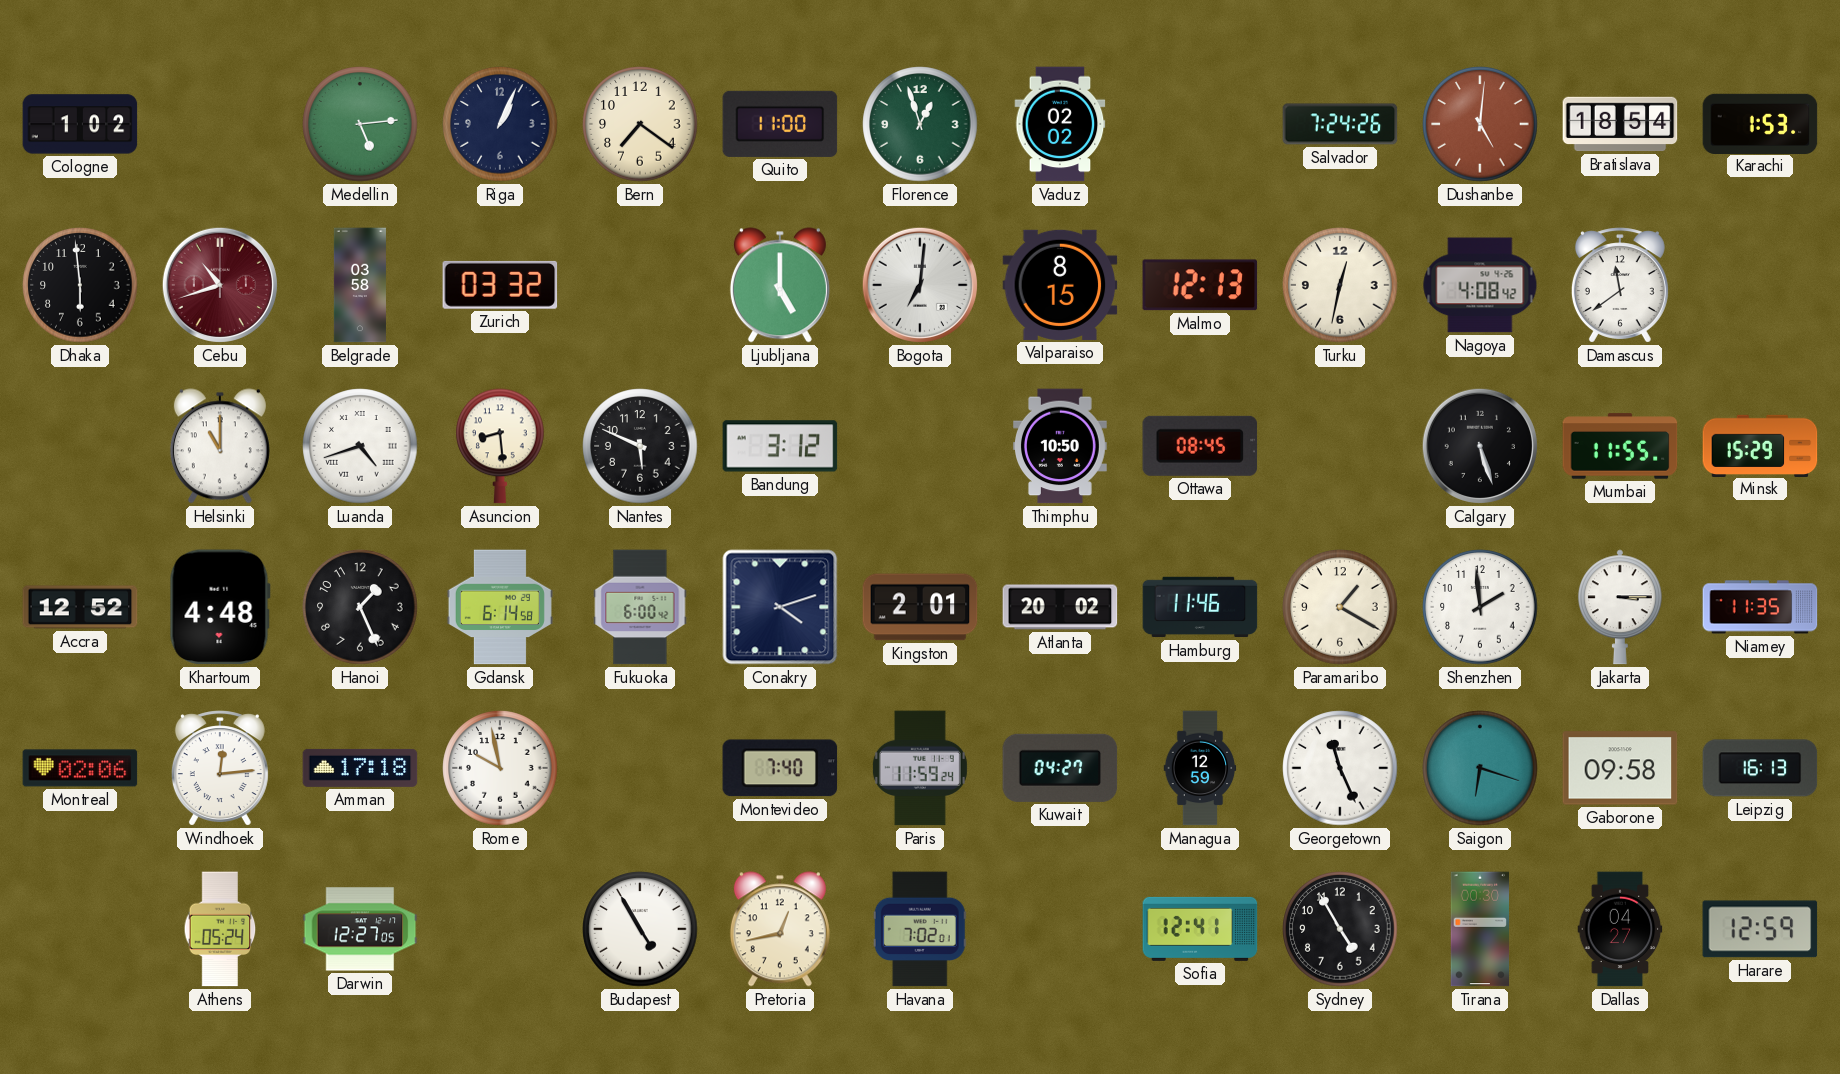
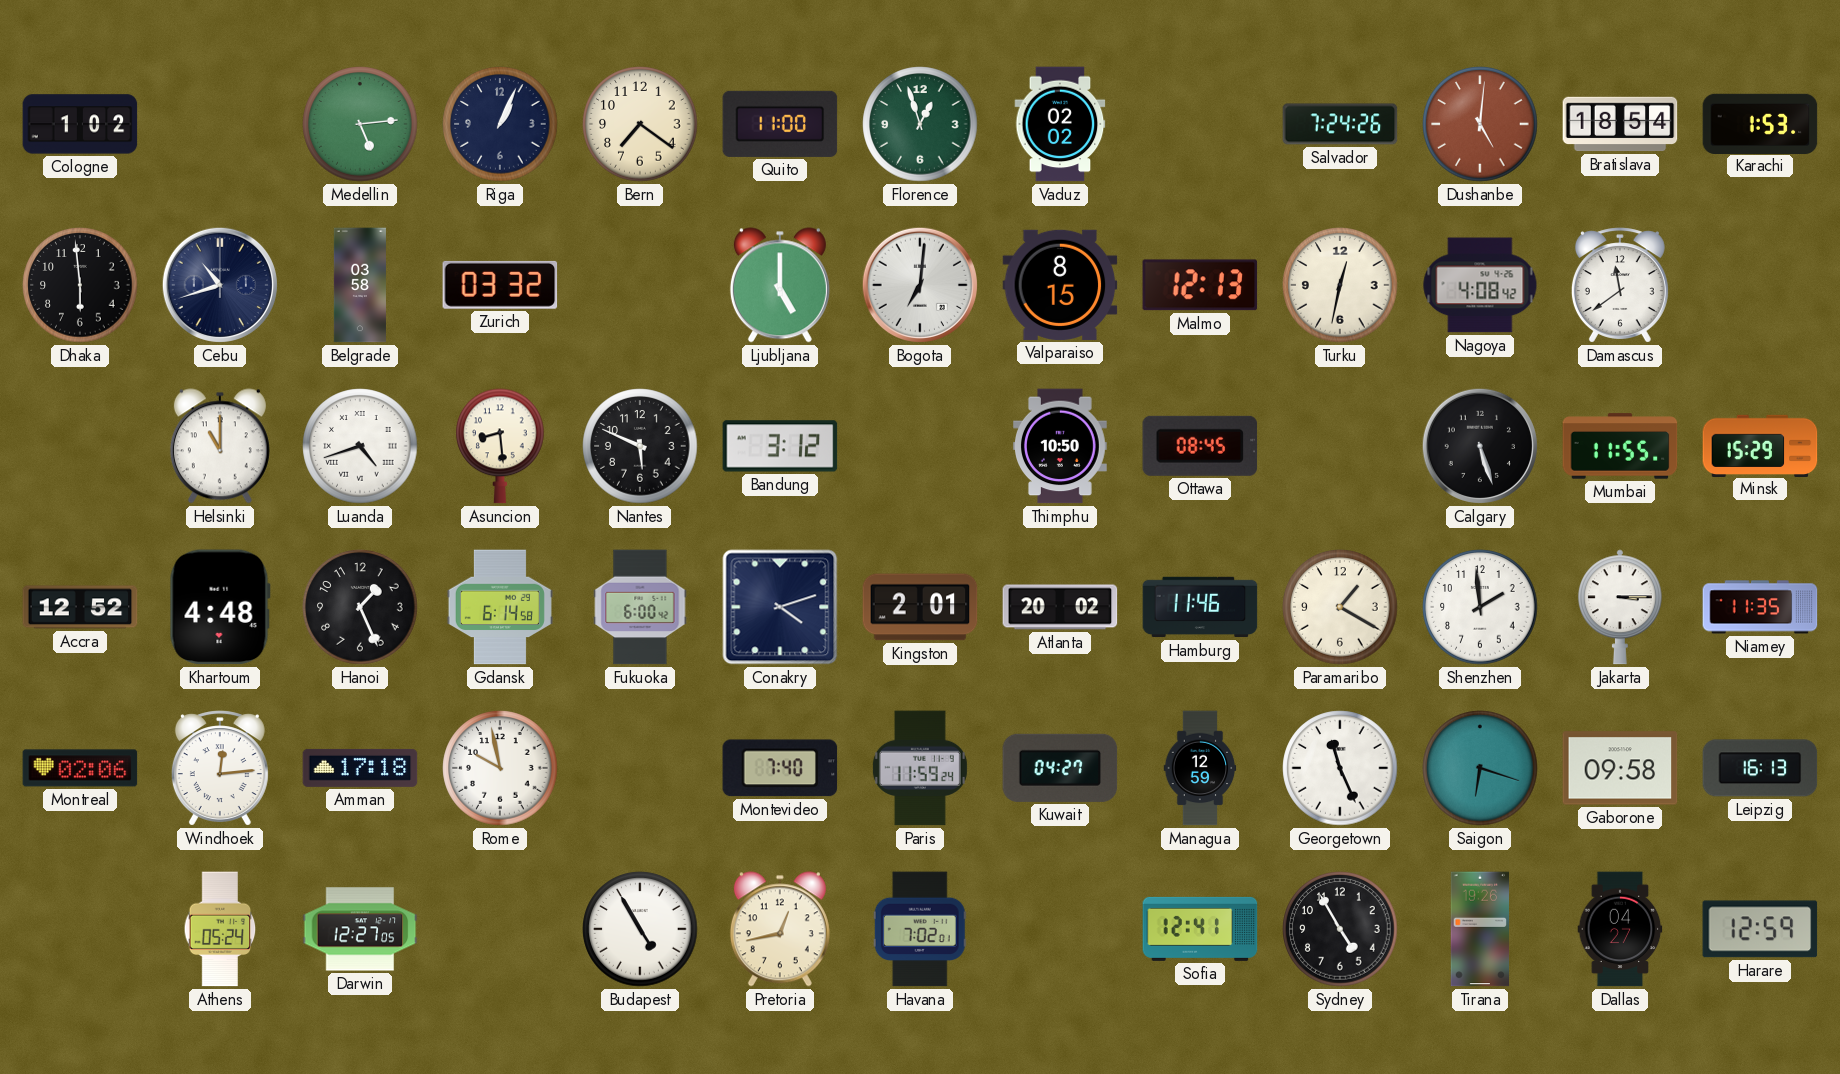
Cebu dial: burgundy -> navy (220, 285)
Tirana: 00:30 -> 19:26 (1480, 929)
